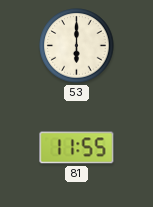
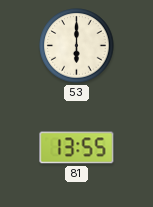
81: 11:55 -> 13:55 (77, 148)
